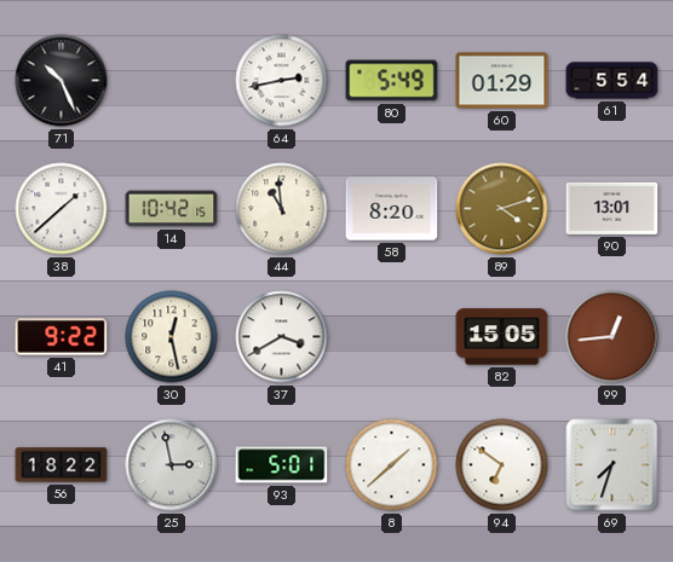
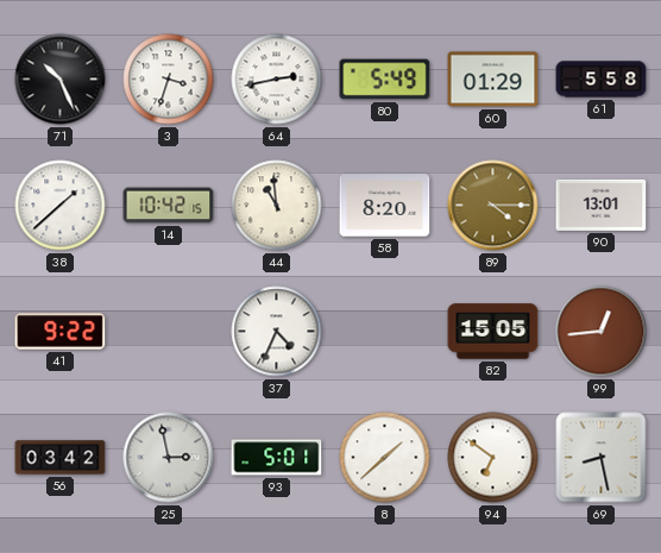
3: none -> 3:33 (169, 80)
61: 5:54 -> 5:58 (602, 80)
89: 4:12 -> 4:15 (493, 206)
30: 12:28 -> none (172, 337)
37: 3:40 -> 4:34 (277, 332)
56: 18:22 -> 03:42 (61, 458)
69: 7:33 -> 8:28 (602, 458)
